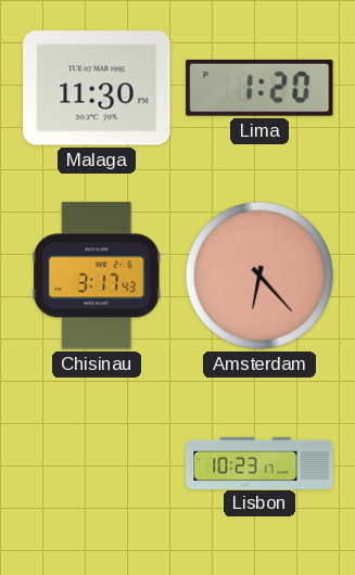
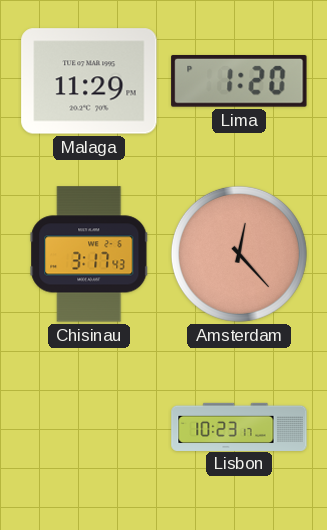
Malaga: 11:30 -> 11:29 (89, 81)
Amsterdam: 6:23 -> 12:23 (239, 254)
